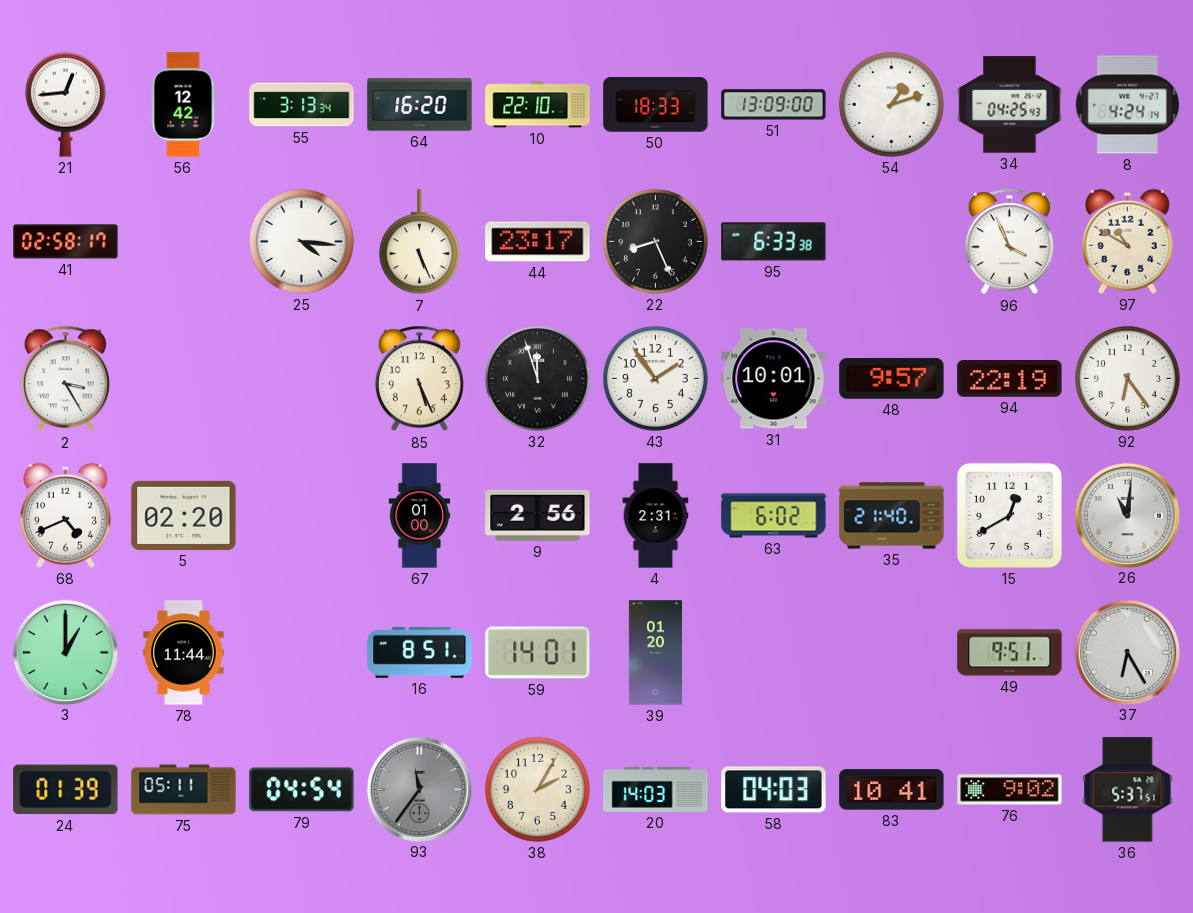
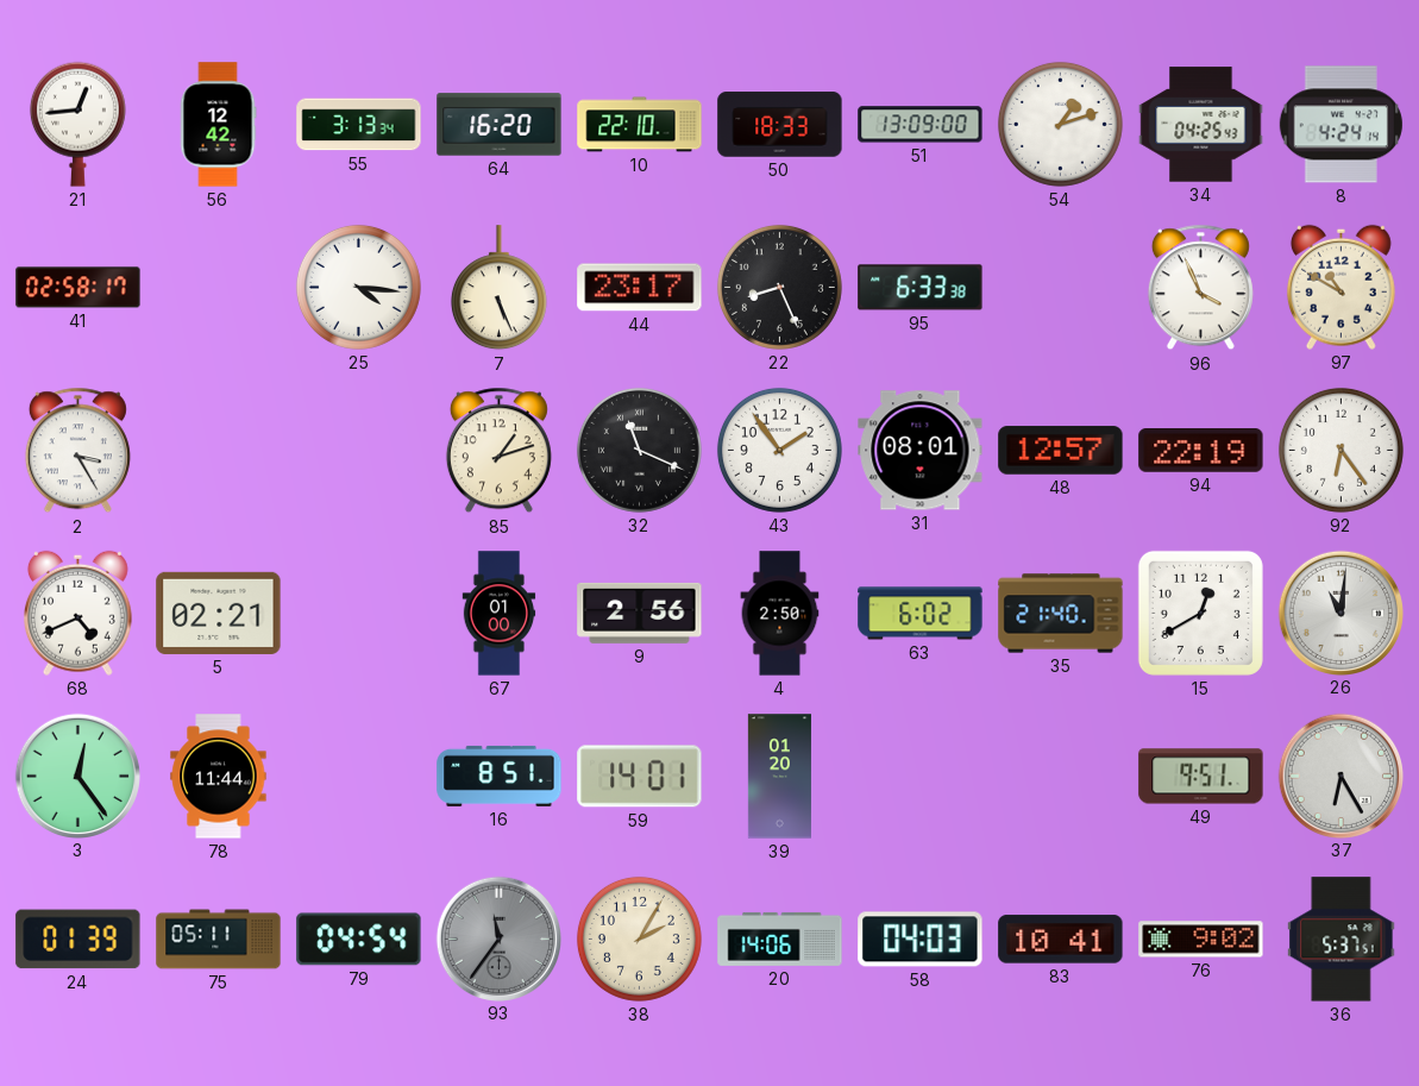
85: 5:26 -> 1:12 (498, 451)
32: 11:57 -> 11:19 (639, 450)
31: 10:01 -> 08:01 (921, 451)
48: 9:57 -> 12:57 (1061, 451)
5: 02:20 -> 02:21 (219, 613)
4: 2:31 -> 2:50 (780, 614)
3: 1:00 -> 12:24 (77, 776)
20: 14:03 -> 14:06 (780, 939)
